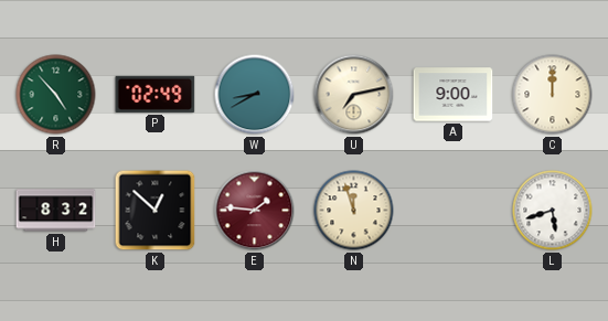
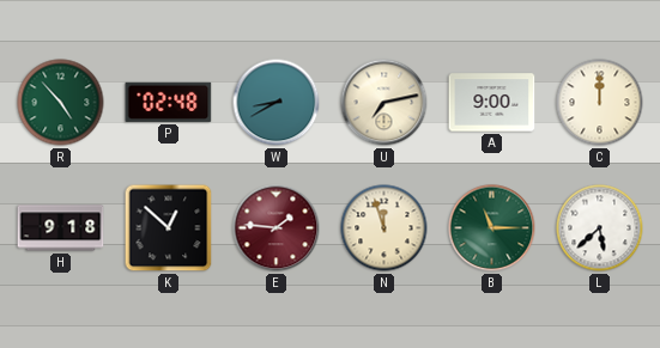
P: 02:49 -> 02:48 (169, 102)
H: 8:32 -> 9:18 (61, 228)
B: none -> 11:15 (492, 228)
L: 5:42 -> 5:38 (600, 228)
